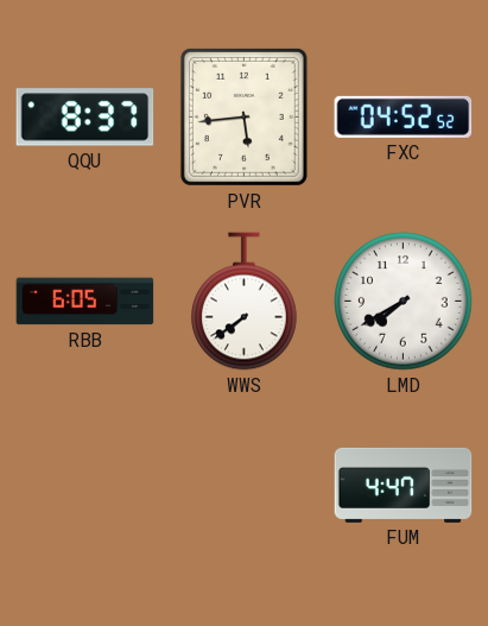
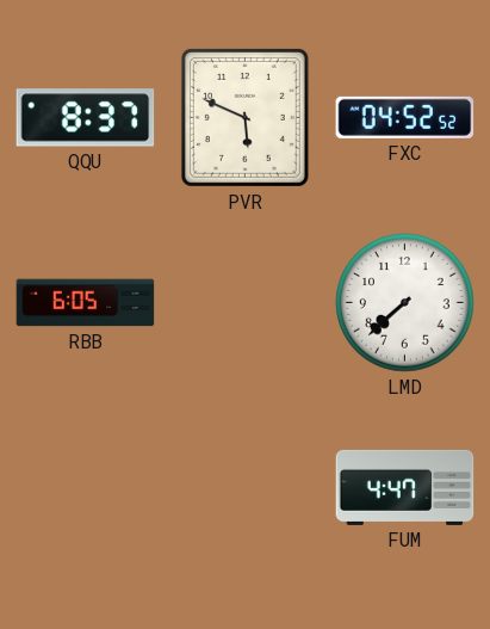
PVR: 5:44 -> 5:49 (244, 117)
WWS: 7:39 -> none (245, 302)
LMD: 7:40 -> 7:38 (405, 303)
